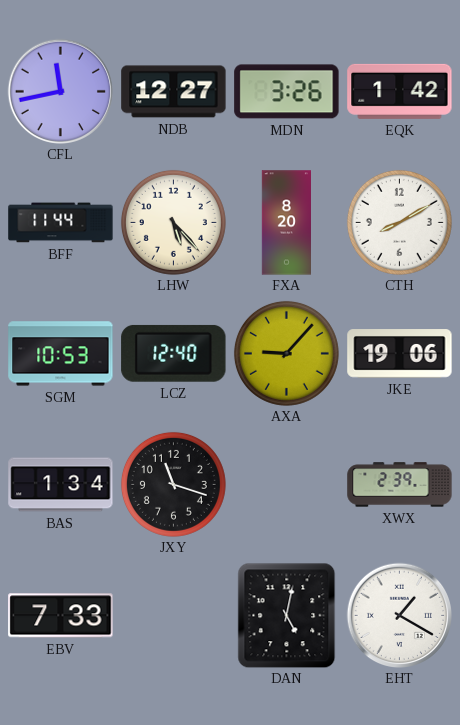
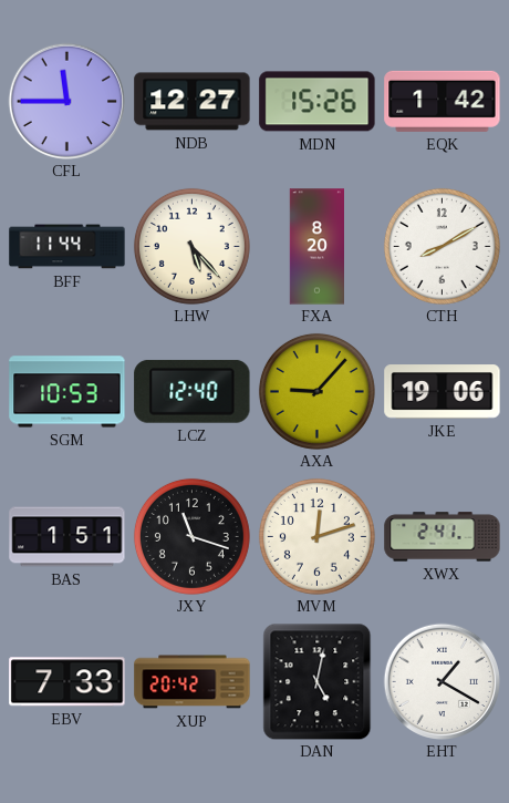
CFL: 11:43 -> 11:45 (66, 101)
MDN: 3:26 -> 15:26 (318, 102)
BAS: 1:34 -> 1:51 (67, 537)
MVM: none -> 12:12 (316, 536)
XWX: 2:39 -> 2:41 (443, 537)
XUP: none -> 20:42 (193, 682)
